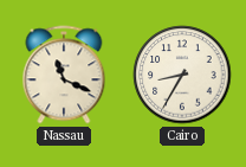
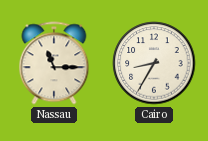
Nassau: 11:19 -> 11:15 (54, 63)
